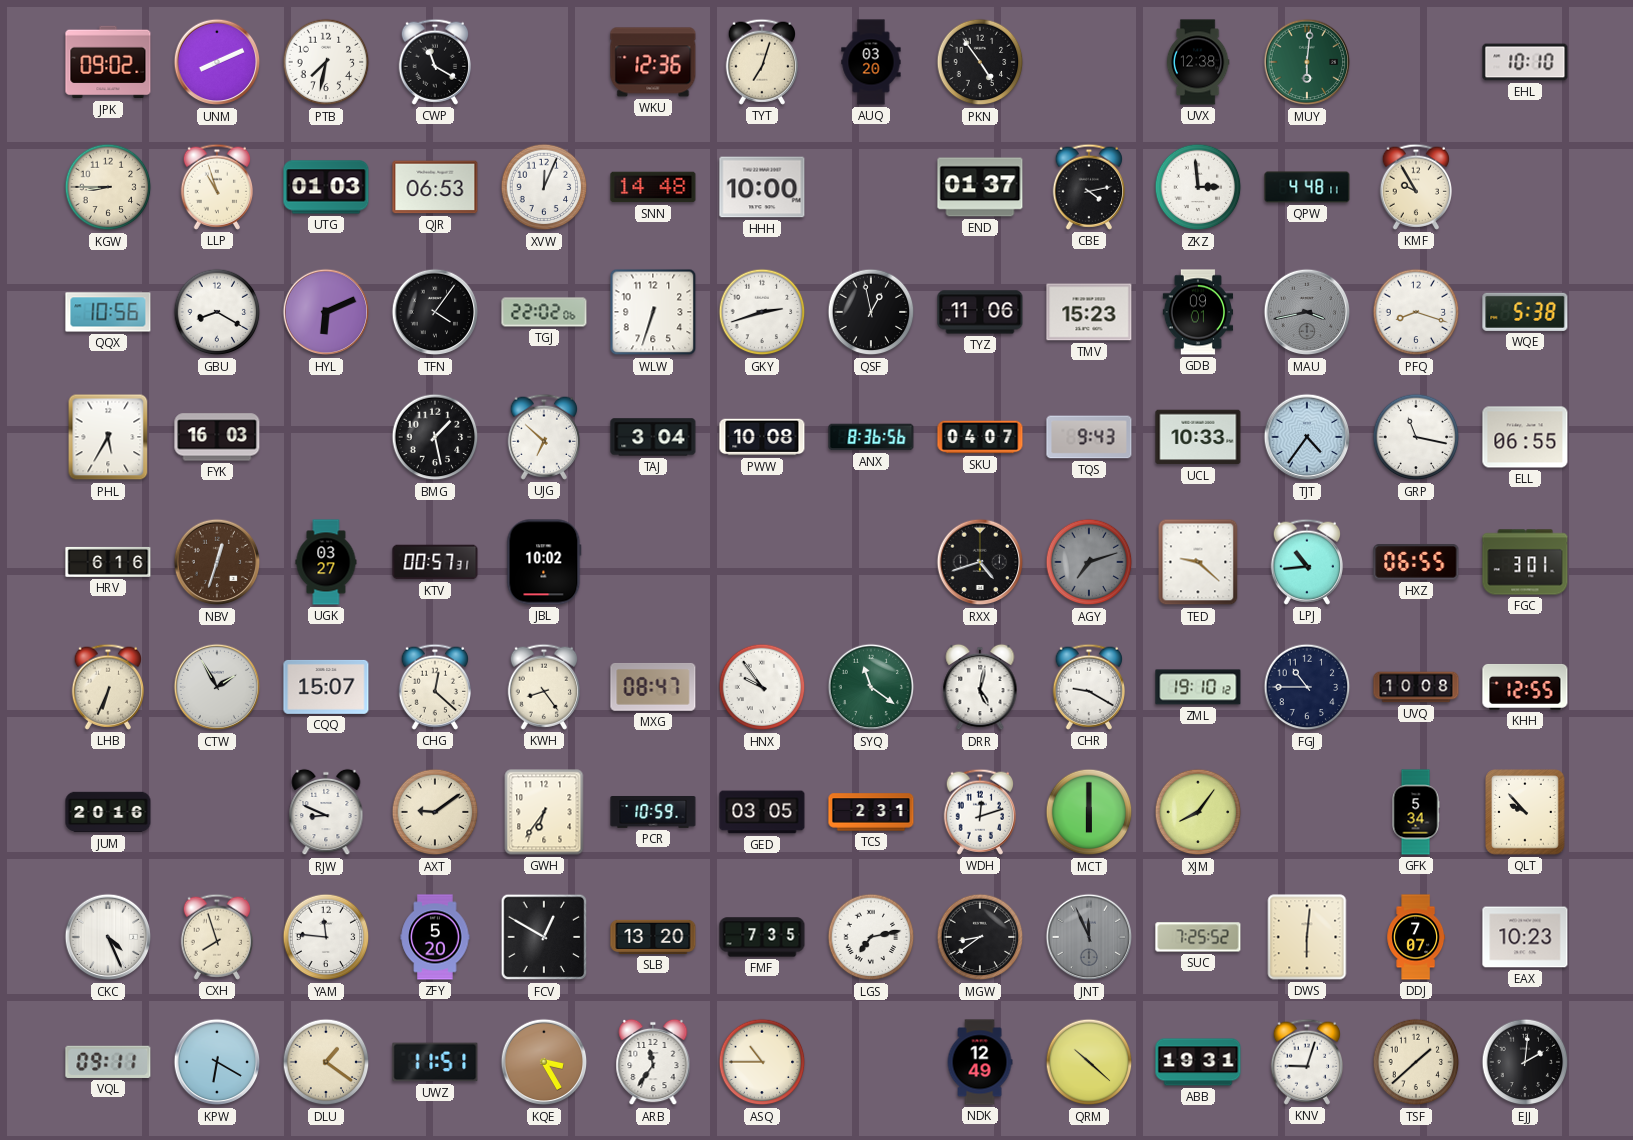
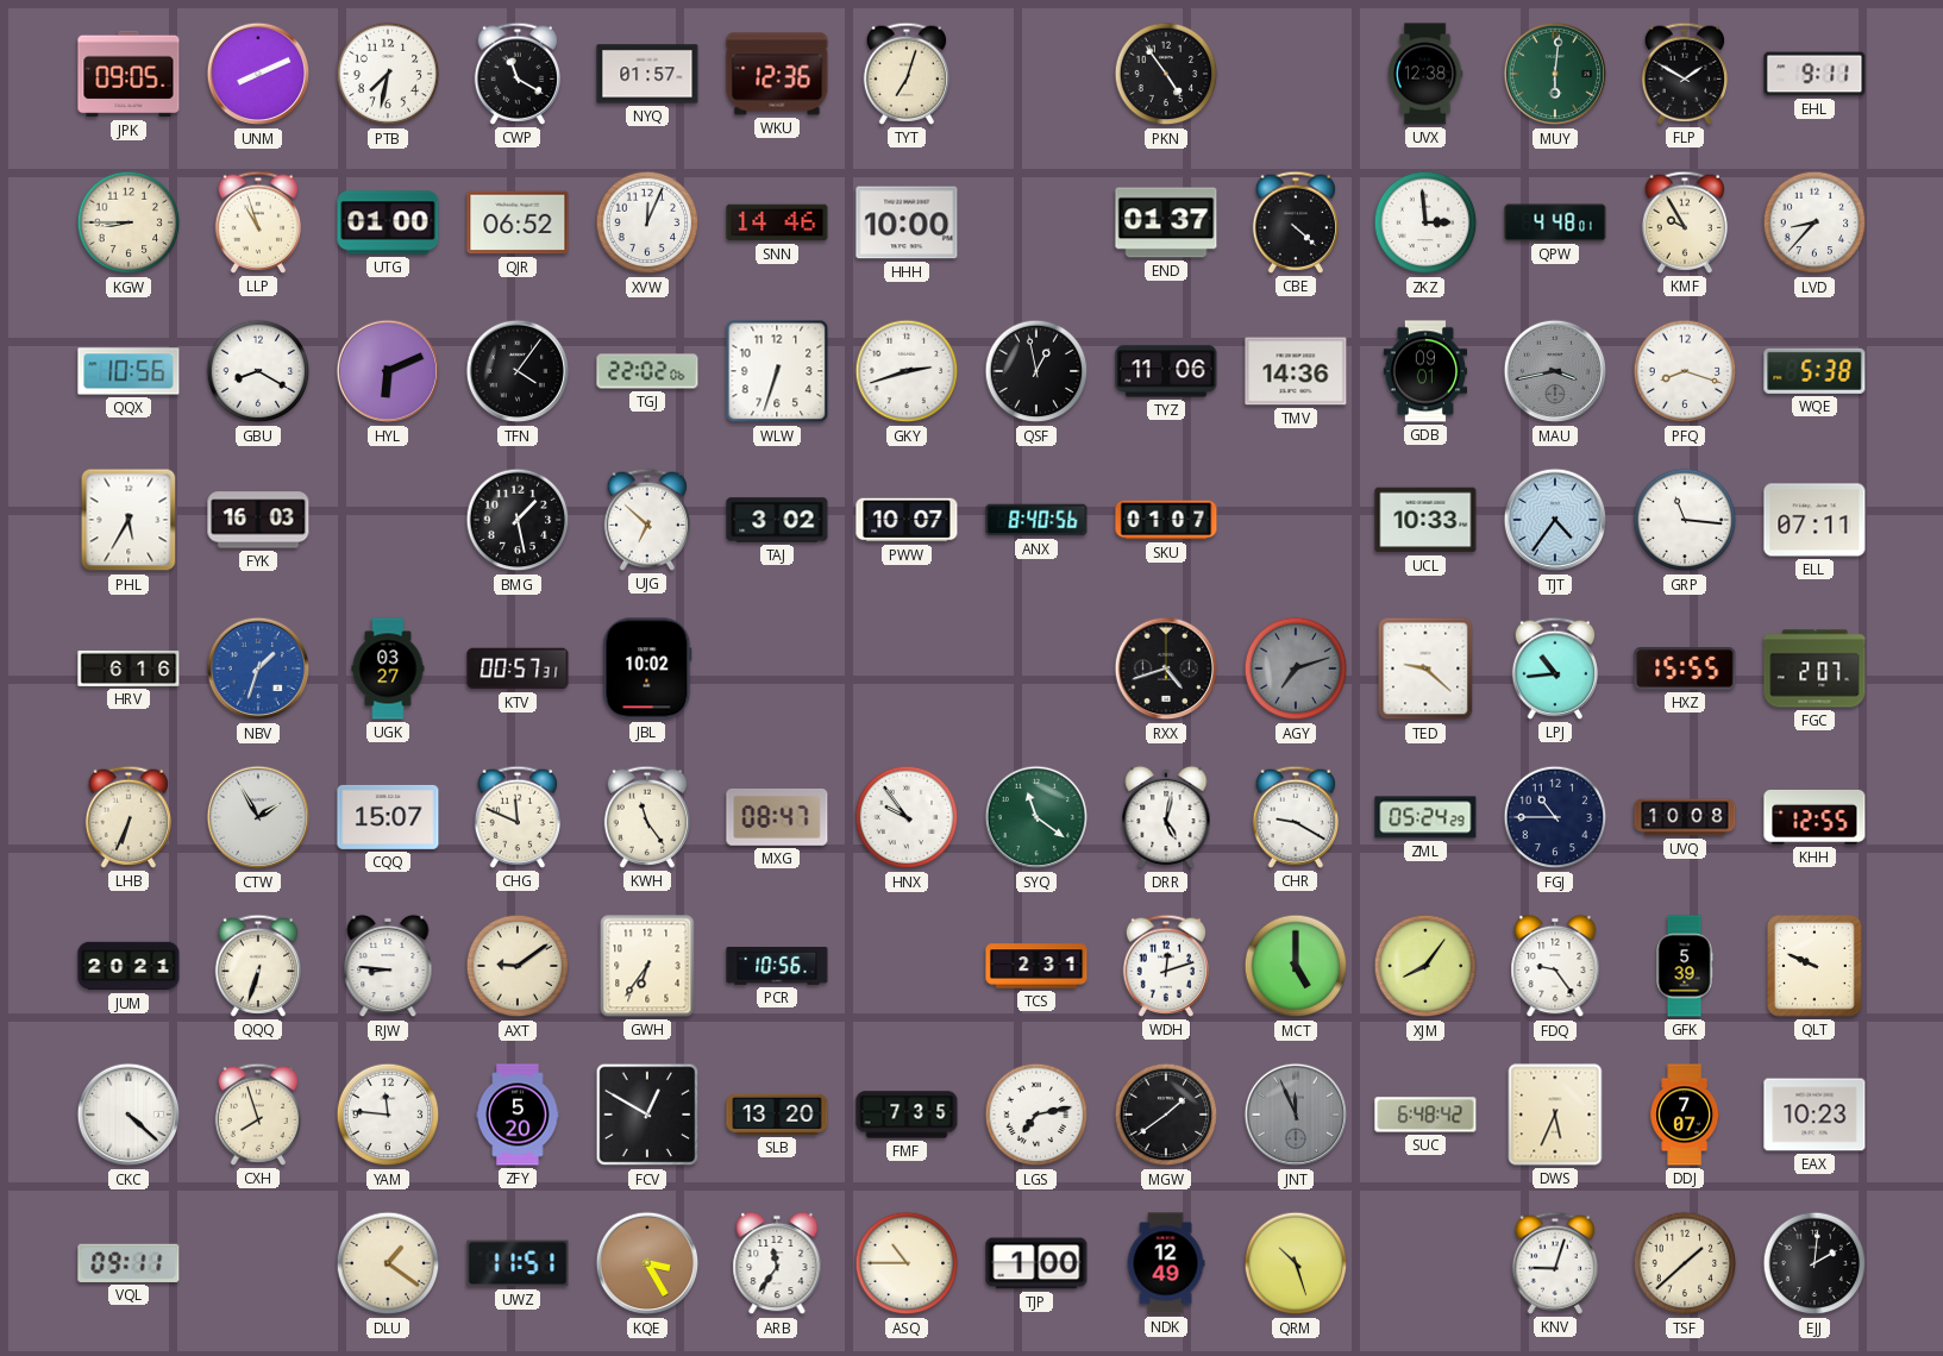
JPK: 09:02 -> 09:05 (129, 74)
NYQ: none -> 01:57 (647, 74)
AUQ: 03:20 -> none (871, 62)
FLP: none -> 1:50 (1684, 74)
EHL: 10:10 -> 9:11 (1814, 74)
UTG: 01:03 -> 01:00 (388, 222)
QJR: 06:53 -> 06:52 (518, 222)
SNN: 14:48 -> 14:46 (777, 222)
CBE: 4:13 -> 4:22 (1295, 222)
QPW: 4:48:11 -> 4:48:01 (1555, 222)
LVD: none -> 8:37 (1814, 222)
TMV: 15:23 -> 14:36 (1296, 371)
TAJ: 3:04 -> 3:02 (777, 520)
PWW: 10:08 -> 10:07 (907, 520)
ANX: 8:36 -> 8:40 (1036, 520)
SKU: 04:07 -> 01:07 (1166, 520)
TQS: 9:43 -> none (1089, 437)
GRP: 11:17 -> 11:16 (1685, 520)
ELL: 06:55 -> 07:11 (1814, 520)
NBV: 12:33 -> 1:33 (258, 668)
NBV dial: brown -> blue (258, 668)
HXZ: 06:55 -> 15:55 (1685, 670)
FGC: 3:01 -> 2:07 (1814, 668)
CHG: 12:22 -> 11:49 (516, 817)
KWH: 8:24 -> 11:24 (646, 817)
ZML: 19:10 -> 05:24 (1425, 817)
JUM: 20:16 -> 20:21 (129, 966)
QQQ: none -> 6:33 (257, 966)
RJW: 8:49 -> 8:46 (388, 966)
PCR: 10:59 -> 10:56 (777, 967)
GED: 03:05 -> none (762, 812)
MCT: 6:00 -> 5:00 (1296, 966)
FDQ: none -> 9:24 (1555, 966)
GFK: 5:34 -> 5:39 (1685, 966)
QLT: 9:53 -> 9:49 (1816, 966)
CKC: 4:26 -> 4:22 (129, 1115)
MGW: 8:39 -> 1:39 (1166, 1115)
SUC: 7:25 -> 6:48 (1425, 1115)
DWS: 6:01 -> 5:34 (1555, 1115)
KPW: 6:20 -> none (217, 1062)
TJP: none -> 1:00 (1036, 1263)
QRM: 10:22 -> 10:27 (1296, 1263)
ABB: 19:31 -> none (1198, 1062)
